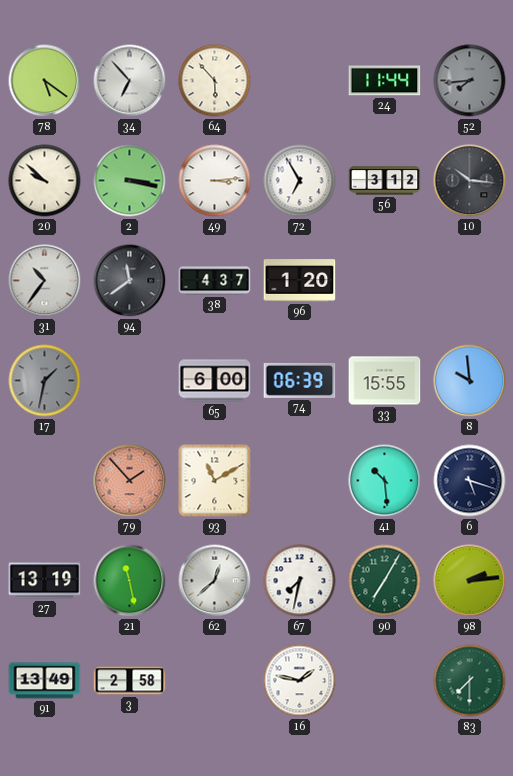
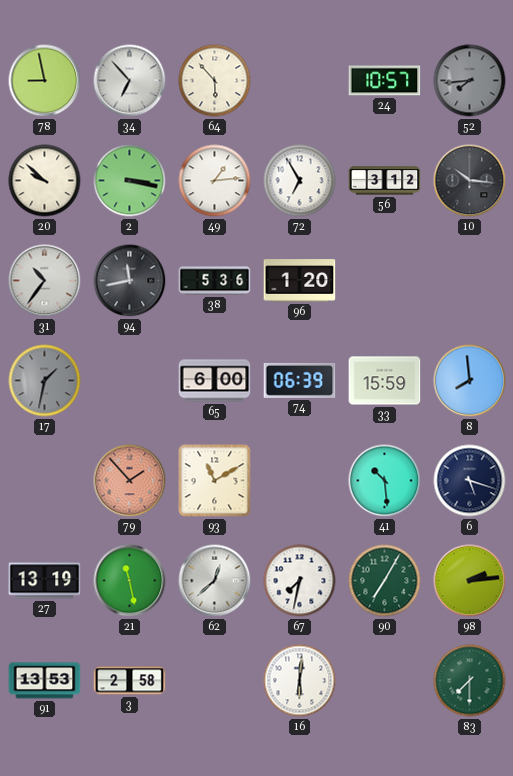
78: 5:21 -> 8:58 (45, 81)
24: 11:44 -> 10:57 (385, 81)
49: 3:14 -> 1:14 (215, 181)
94: 11:39 -> 11:43 (130, 281)
38: 4:37 -> 5:36 (215, 281)
33: 15:55 -> 15:59 (385, 381)
8: 9:59 -> 7:59 (470, 381)
91: 13:49 -> 13:53 (45, 681)
16: 1:47 -> 6:01 (300, 681)
